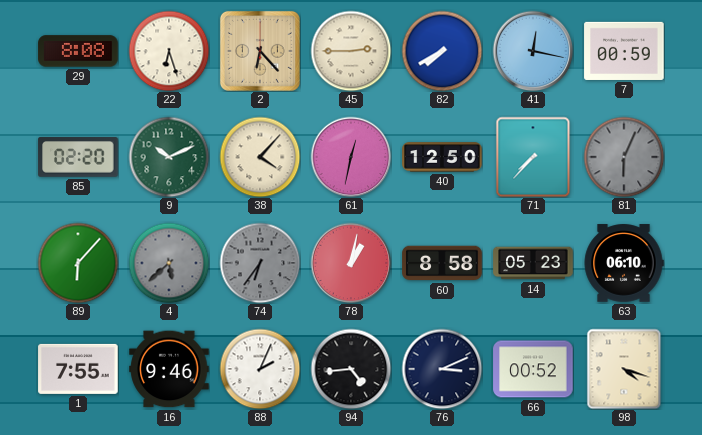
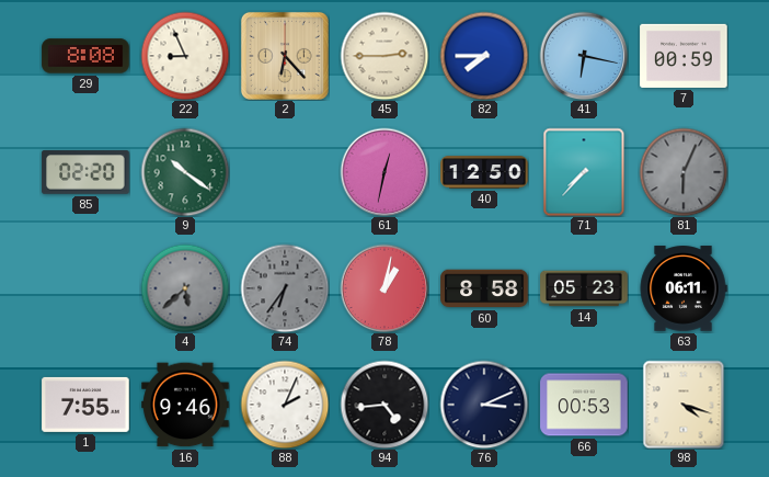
22: 6:27 -> 8:56 (185, 56)
82: 7:40 -> 7:45 (484, 56)
41: 12:17 -> 6:17 (584, 56)
9: 10:11 -> 10:21 (185, 172)
38: 4:07 -> none (260, 157)
89: 6:07 -> none (78, 263)
63: 06:10 -> 06:11 (684, 288)
66: 00:52 -> 00:53 (584, 405)
